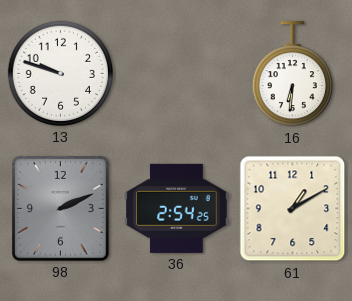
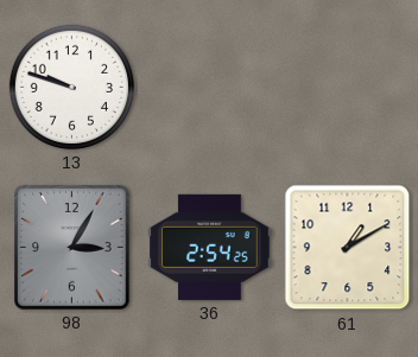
16: 6:31 -> none (292, 74)
98: 2:11 -> 3:05 (72, 248)
